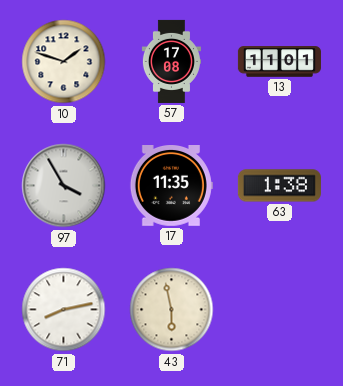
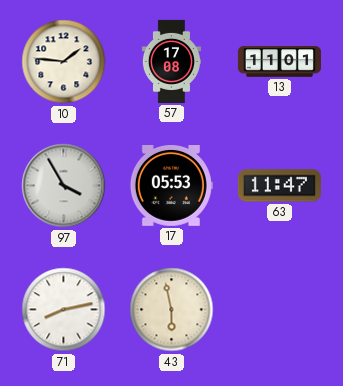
10: 1:48 -> 1:46 (64, 62)
17: 11:35 -> 05:53 (171, 186)
63: 1:38 -> 11:47 (279, 186)
